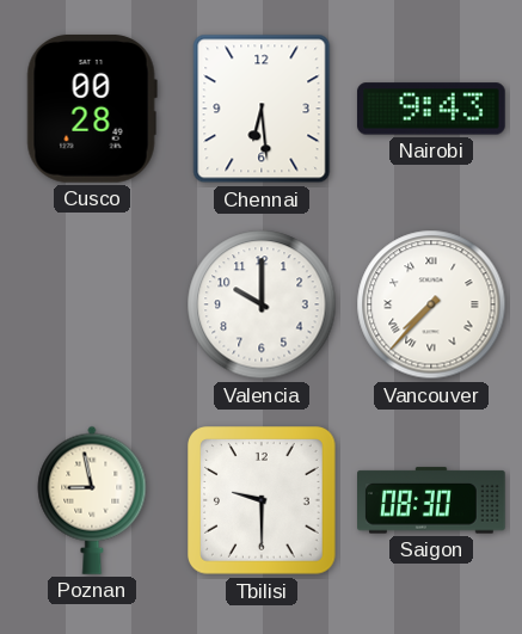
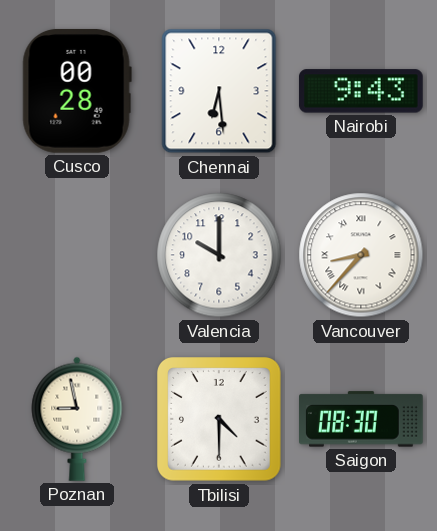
Vancouver: 7:37 -> 8:37 (361, 255)
Tbilisi: 9:30 -> 4:30 (220, 420)
